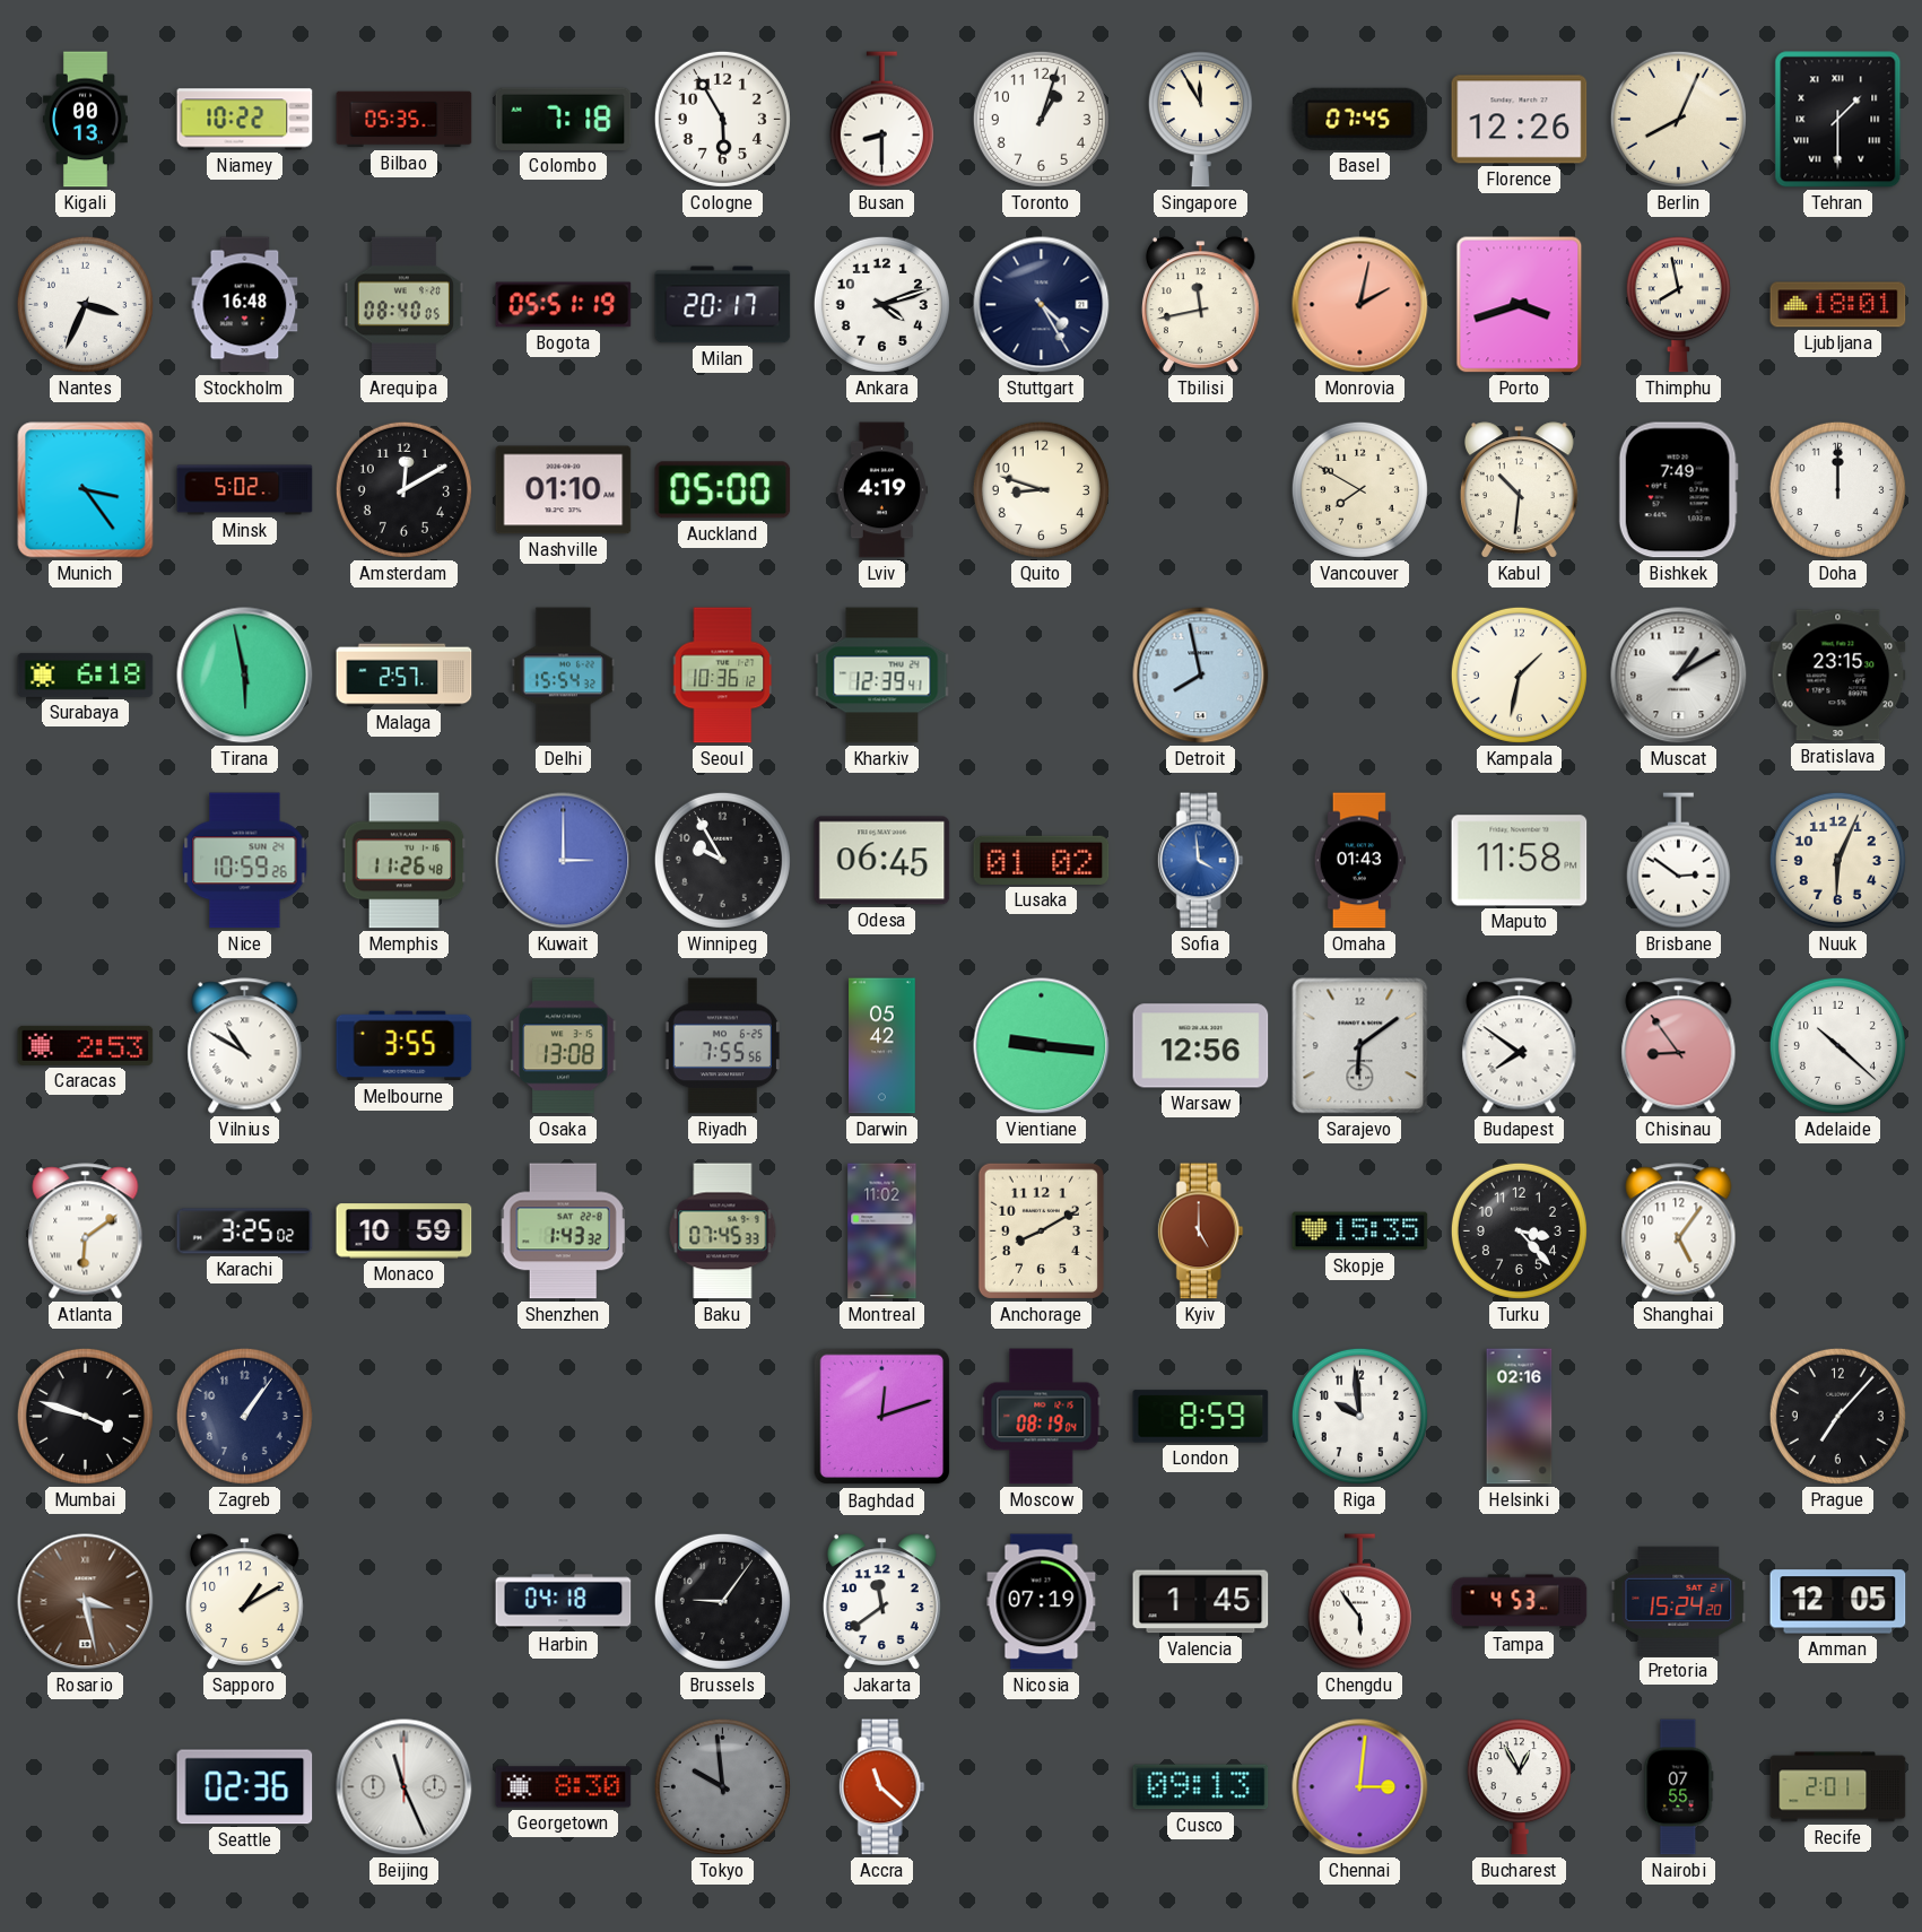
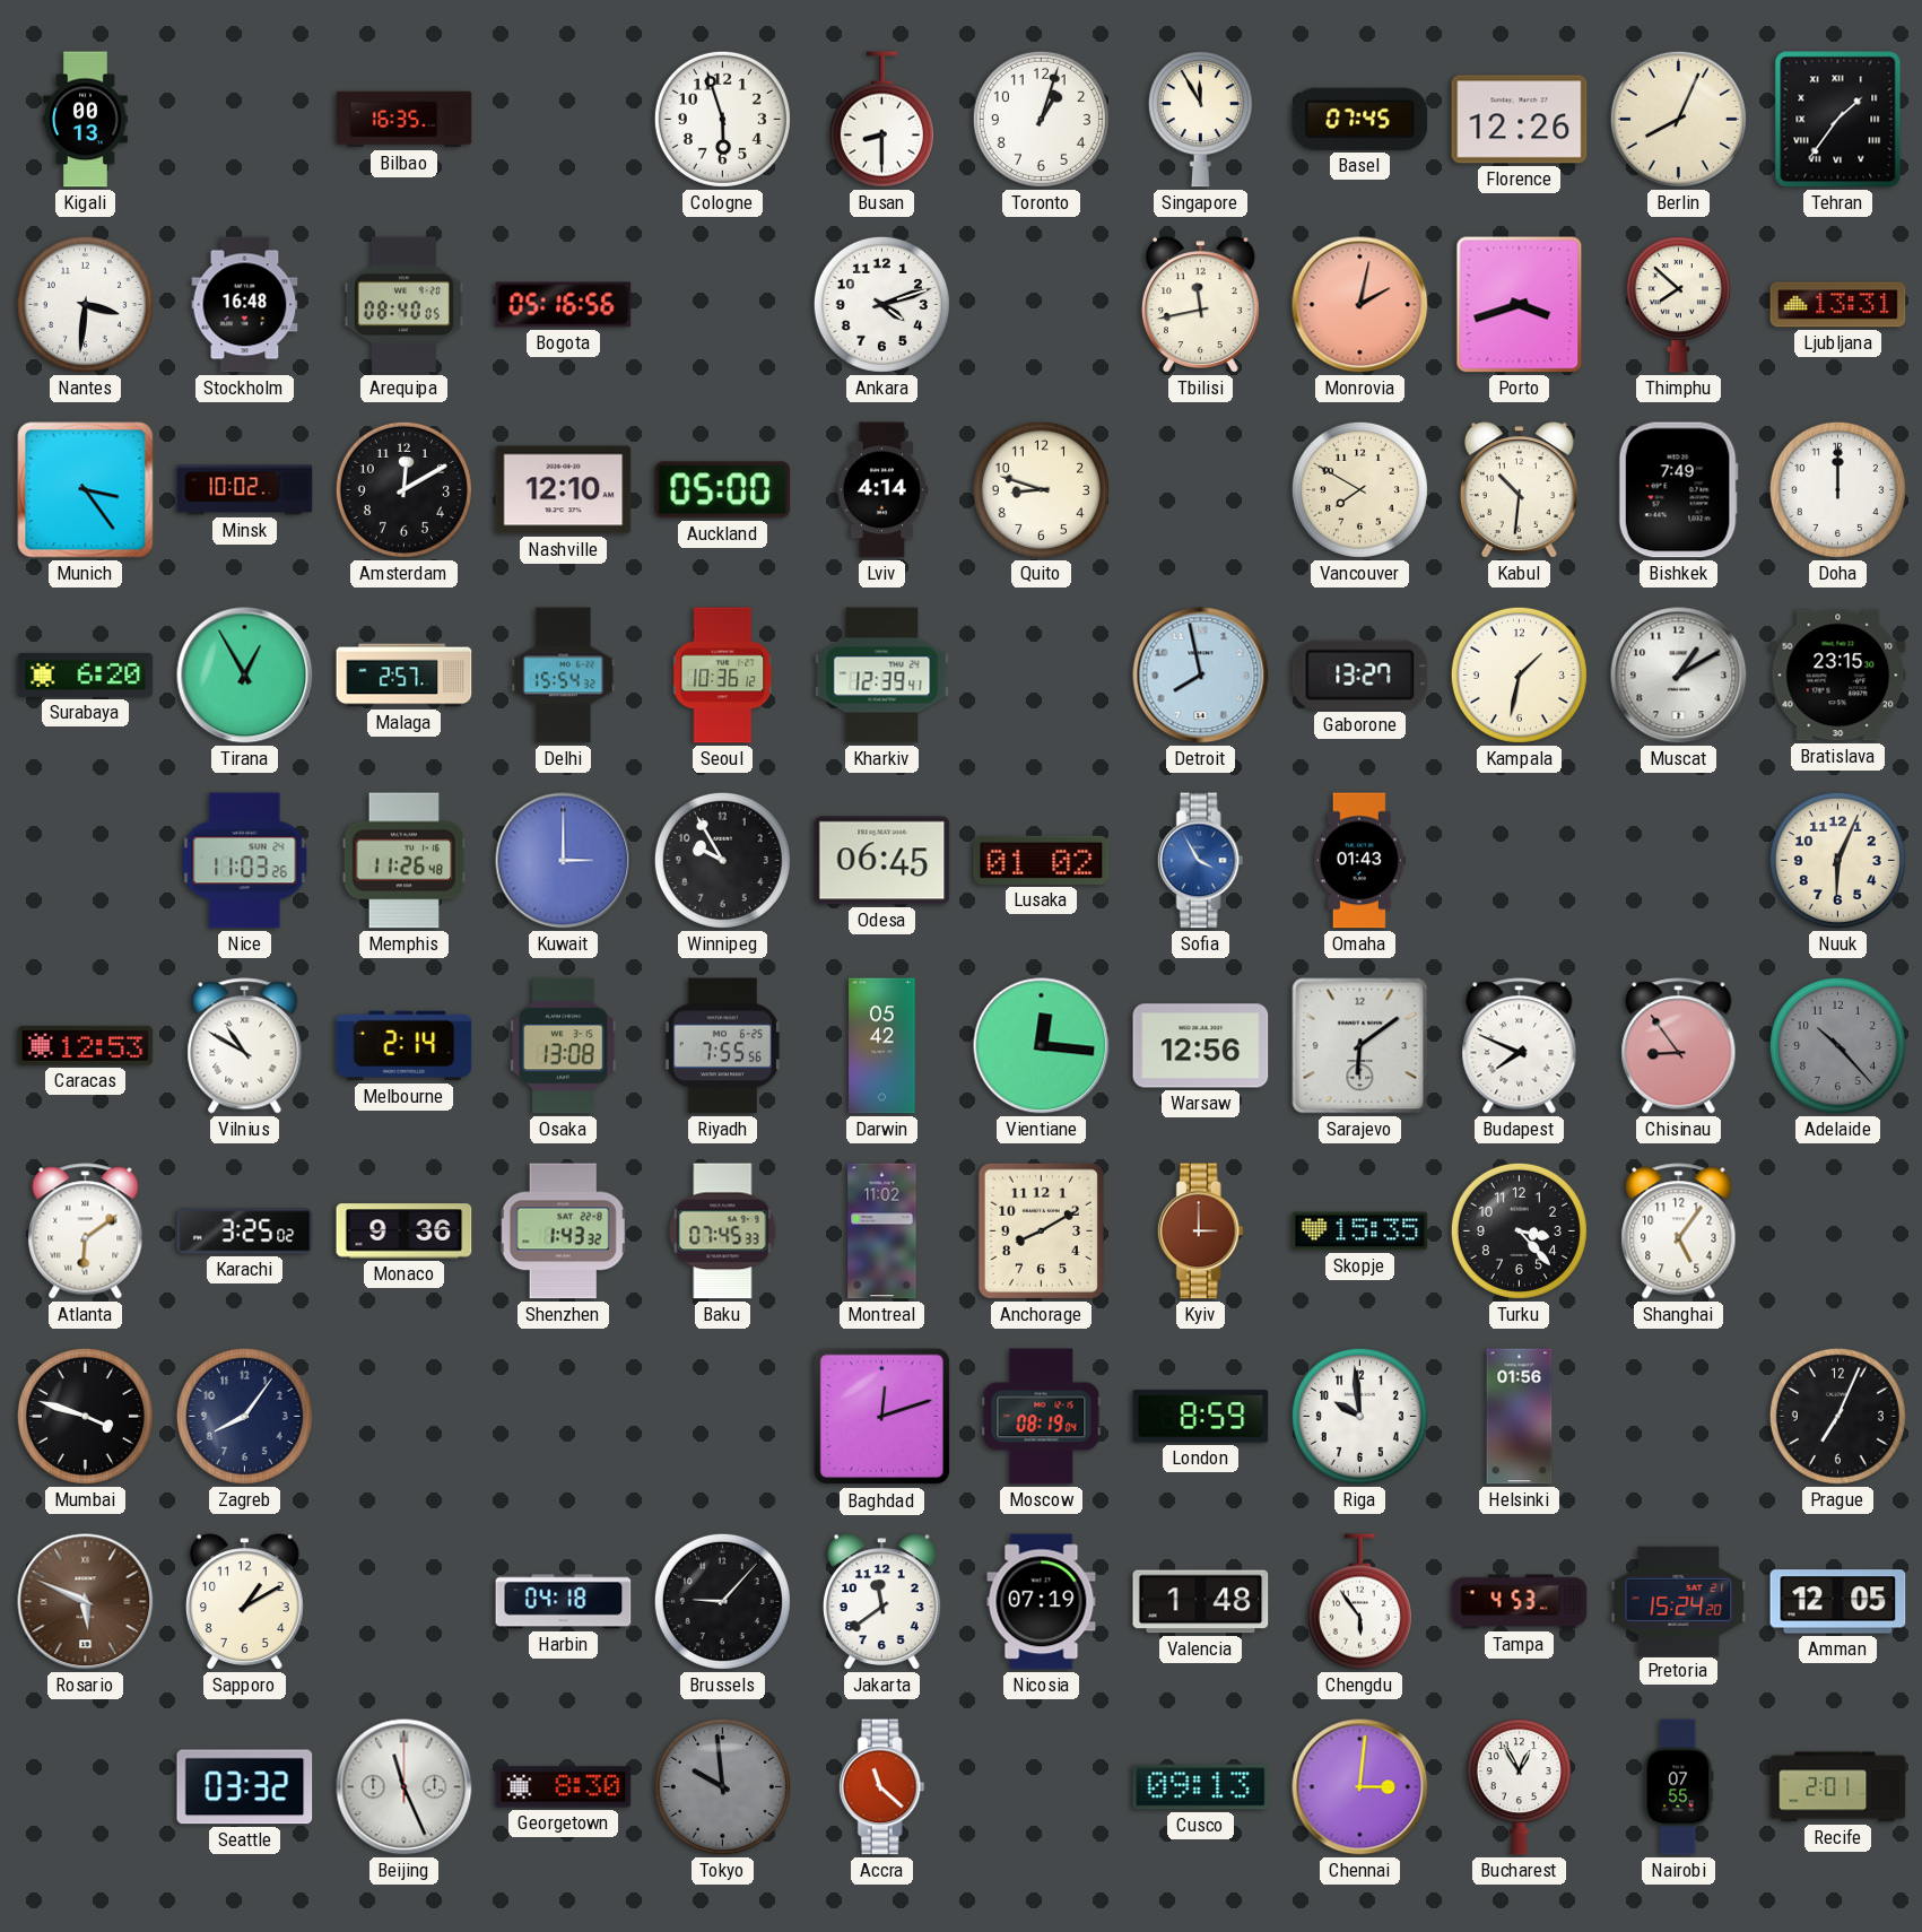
Niamey: 10:22 -> none (245, 120)
Bilbao: 05:35 -> 16:35 (405, 120)
Colombo: 7:18 -> none (564, 119)
Cologne: 5:55 -> 5:57 (722, 119)
Tehran: 1:30 -> 1:36 (1838, 120)
Nantes: 3:34 -> 3:31 (85, 304)
Bogota: 05:51 -> 05:16 (564, 305)
Milan: 20:17 -> none (723, 305)
Stuttgart: 4:25 -> none (1042, 305)
Thimphu: 7:58 -> 7:52 (1678, 305)
Ljubljana: 18:01 -> 13:31 (1838, 305)
Minsk: 5:02 -> 10:02 (245, 490)
Nashville: 01:10 -> 12:10 (564, 490)
Lviv: 4:19 -> 4:14 (881, 490)
Surabaya: 6:18 -> 6:20 (86, 675)
Tirana: 5:58 -> 12:55 (245, 676)
Gaborone: none -> 13:27 (1360, 675)
Nice: 10:59 -> 11:03 (245, 861)
Sofia: 3:59 -> 3:55 (1200, 861)
Maputo: 11:58 -> none (1520, 861)
Brisbane: 2:51 -> none (1678, 861)
Caracas: 2:53 -> 12:53 (86, 1045)
Melbourne: 3:55 -> 2:14 (405, 1046)
Vientiane: 9:16 -> 12:16 (1042, 1046)
Budapest: 7:51 -> 7:49 (1520, 1046)
Adelaide: 10:22 -> 10:23 (1837, 1045)
Adelaide dial: white -> grey (1837, 1045)
Monaco: 10:59 -> 9:36 (405, 1232)
Kyiv: 5:00 -> 3:00 (1200, 1232)
Zagreb: 1:06 -> 8:06 (244, 1416)
Helsinki: 02:16 -> 01:56 (1520, 1417)
Prague: 7:07 -> 7:04 (1837, 1416)
Rosario: 3:28 -> 5:49 (86, 1602)
Brussels: 9:06 -> 9:07 (722, 1601)
Valencia: 1:45 -> 1:48 (1201, 1602)
Seattle: 02:36 -> 03:32 (245, 1787)
